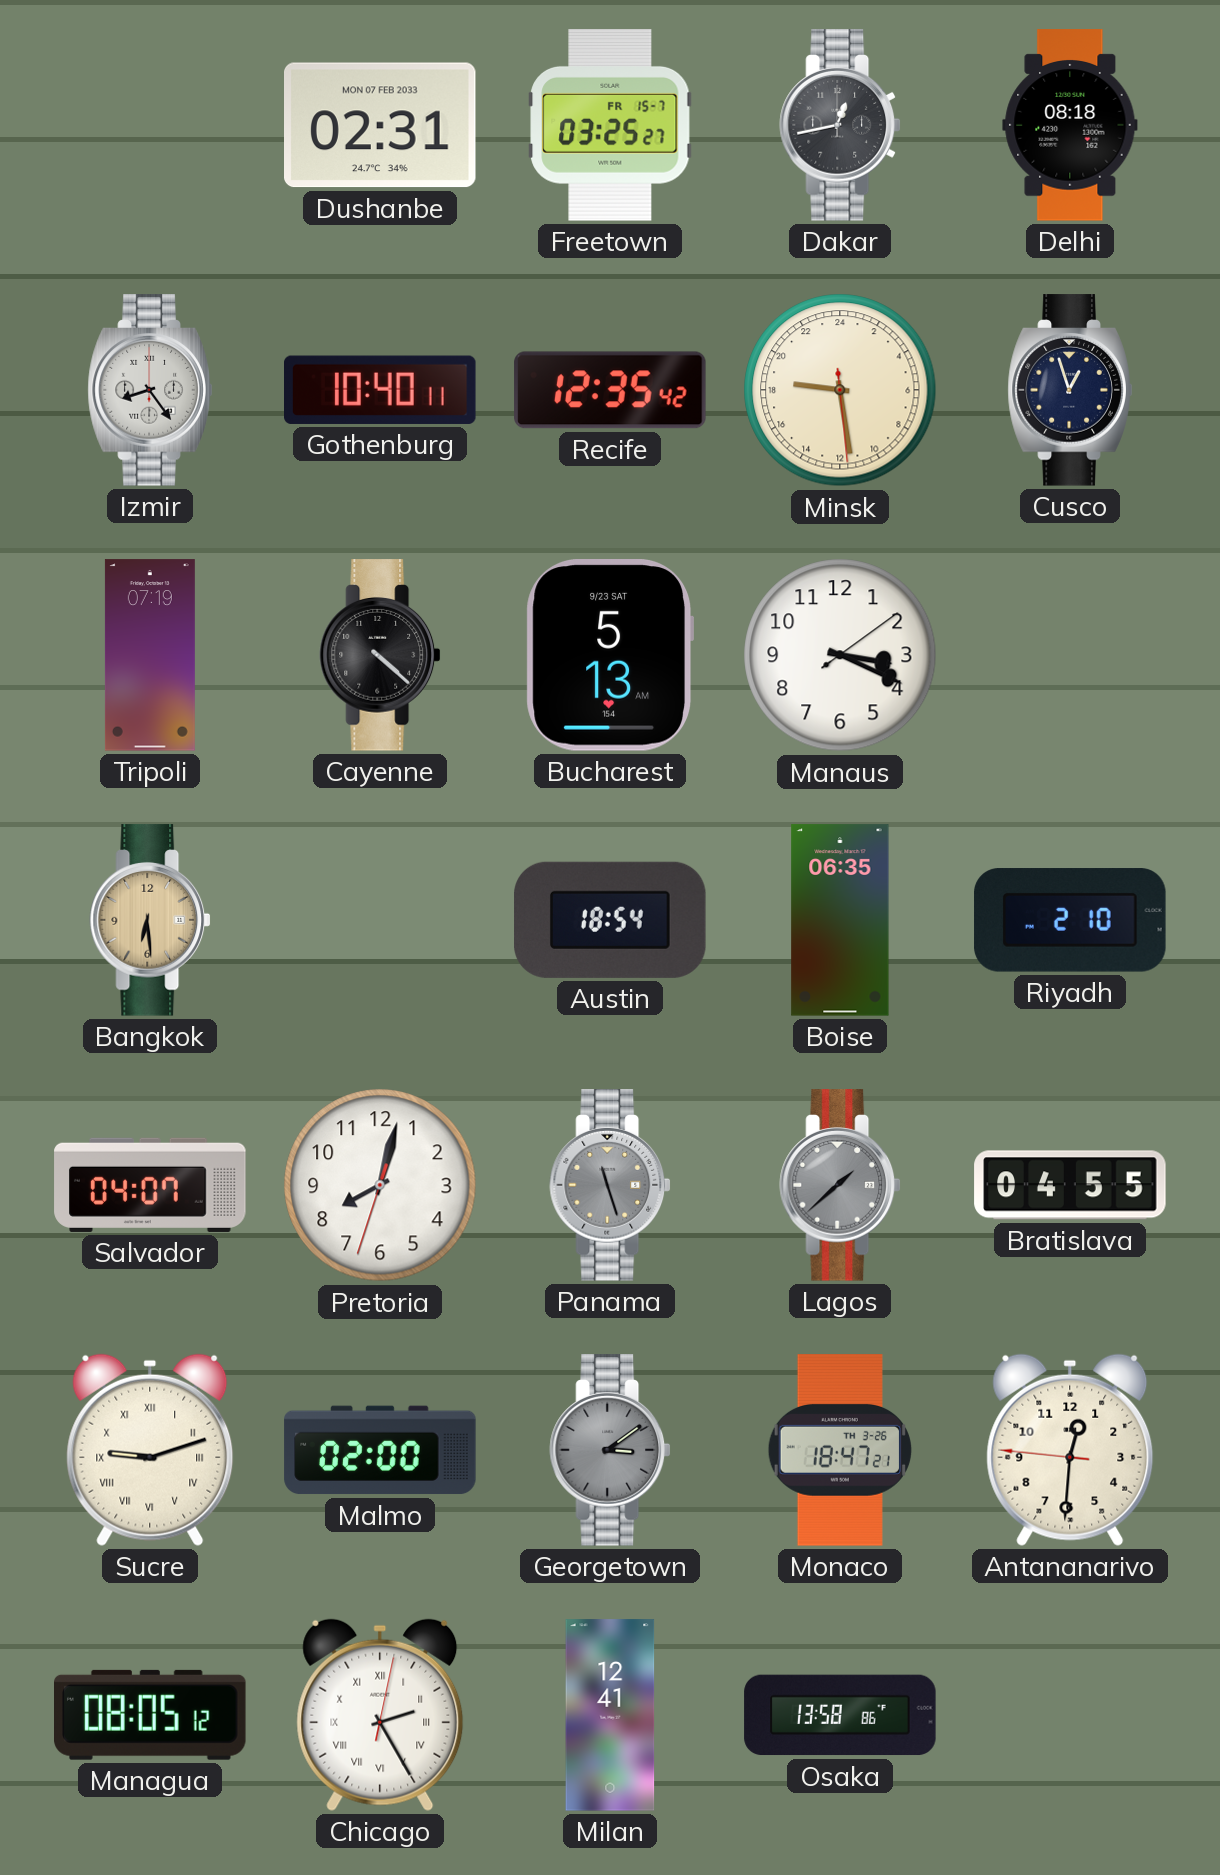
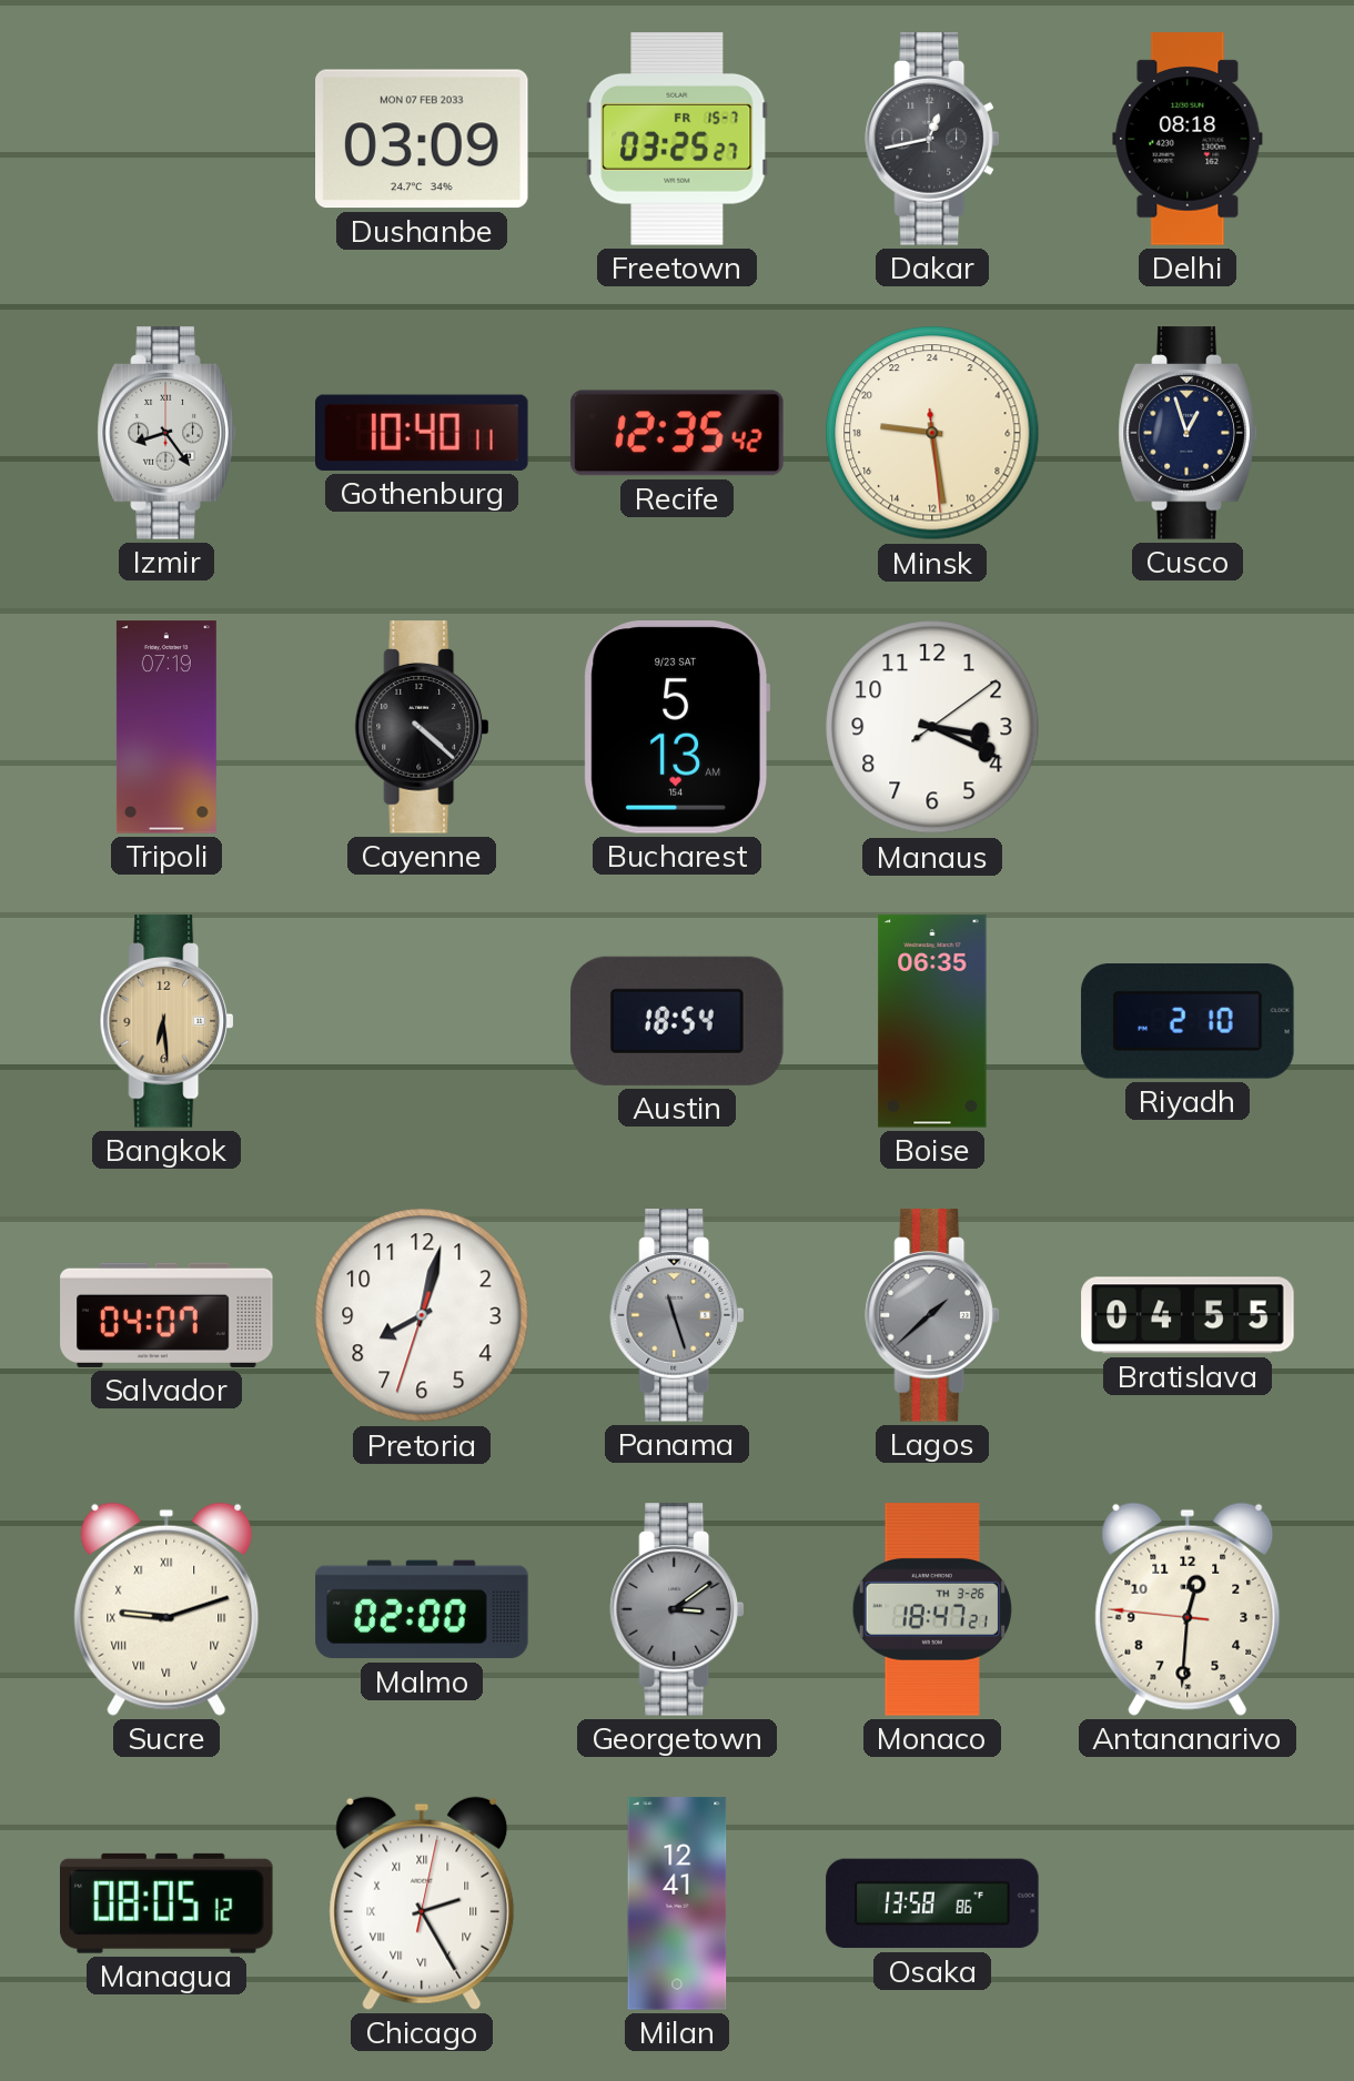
Dushanbe: 02:31 -> 03:09 (423, 139)
